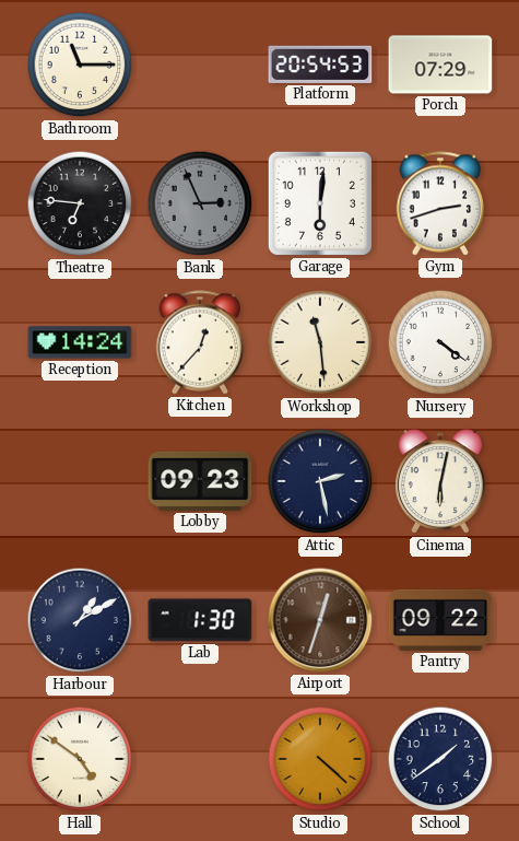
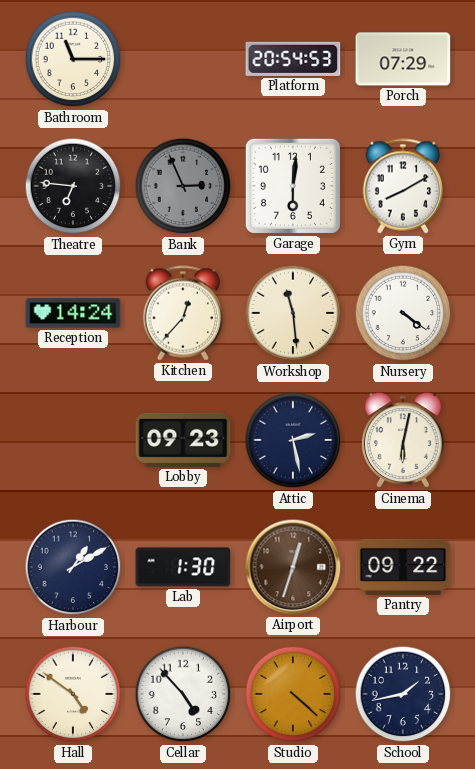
Gym: 2:42 -> 8:10 (403, 186)
Cellar: none -> 4:53 (183, 694)
School: 1:39 -> 1:43 (403, 694)
